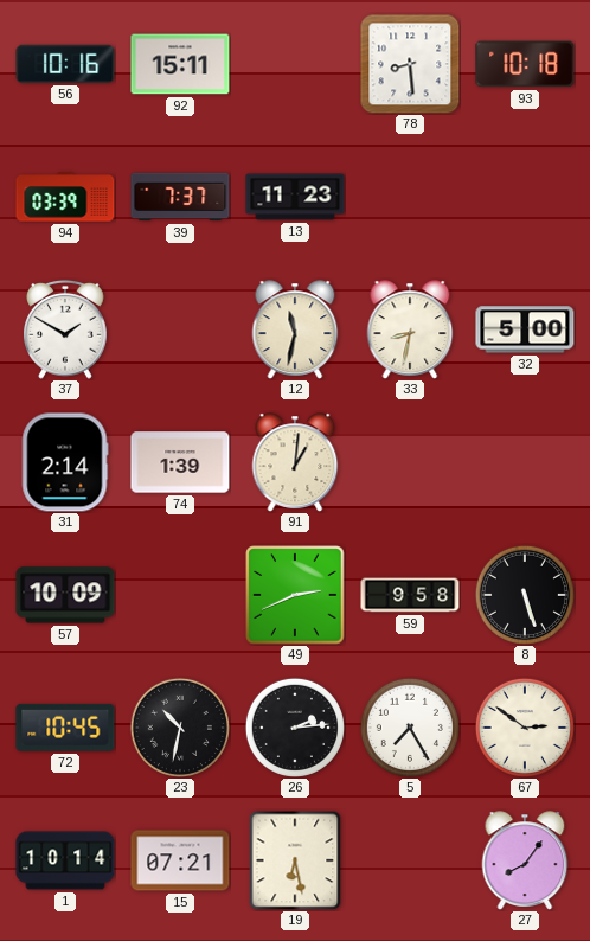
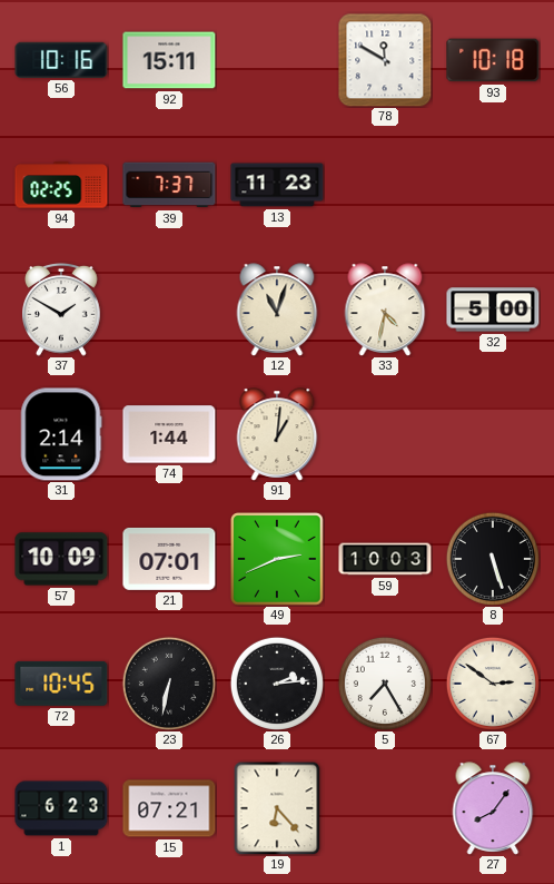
78: 8:29 -> 11:50 (385, 60)
94: 03:39 -> 02:25 (61, 185)
12: 11:32 -> 11:03 (277, 310)
33: 8:32 -> 4:32 (385, 310)
74: 1:39 -> 1:44 (169, 434)
21: none -> 07:01 (169, 559)
59: 9:58 -> 10:03 (385, 559)
23: 10:32 -> 6:32 (169, 684)
1: 10:14 -> 6:23 (61, 808)
19: 6:28 -> 6:23 (277, 808)
